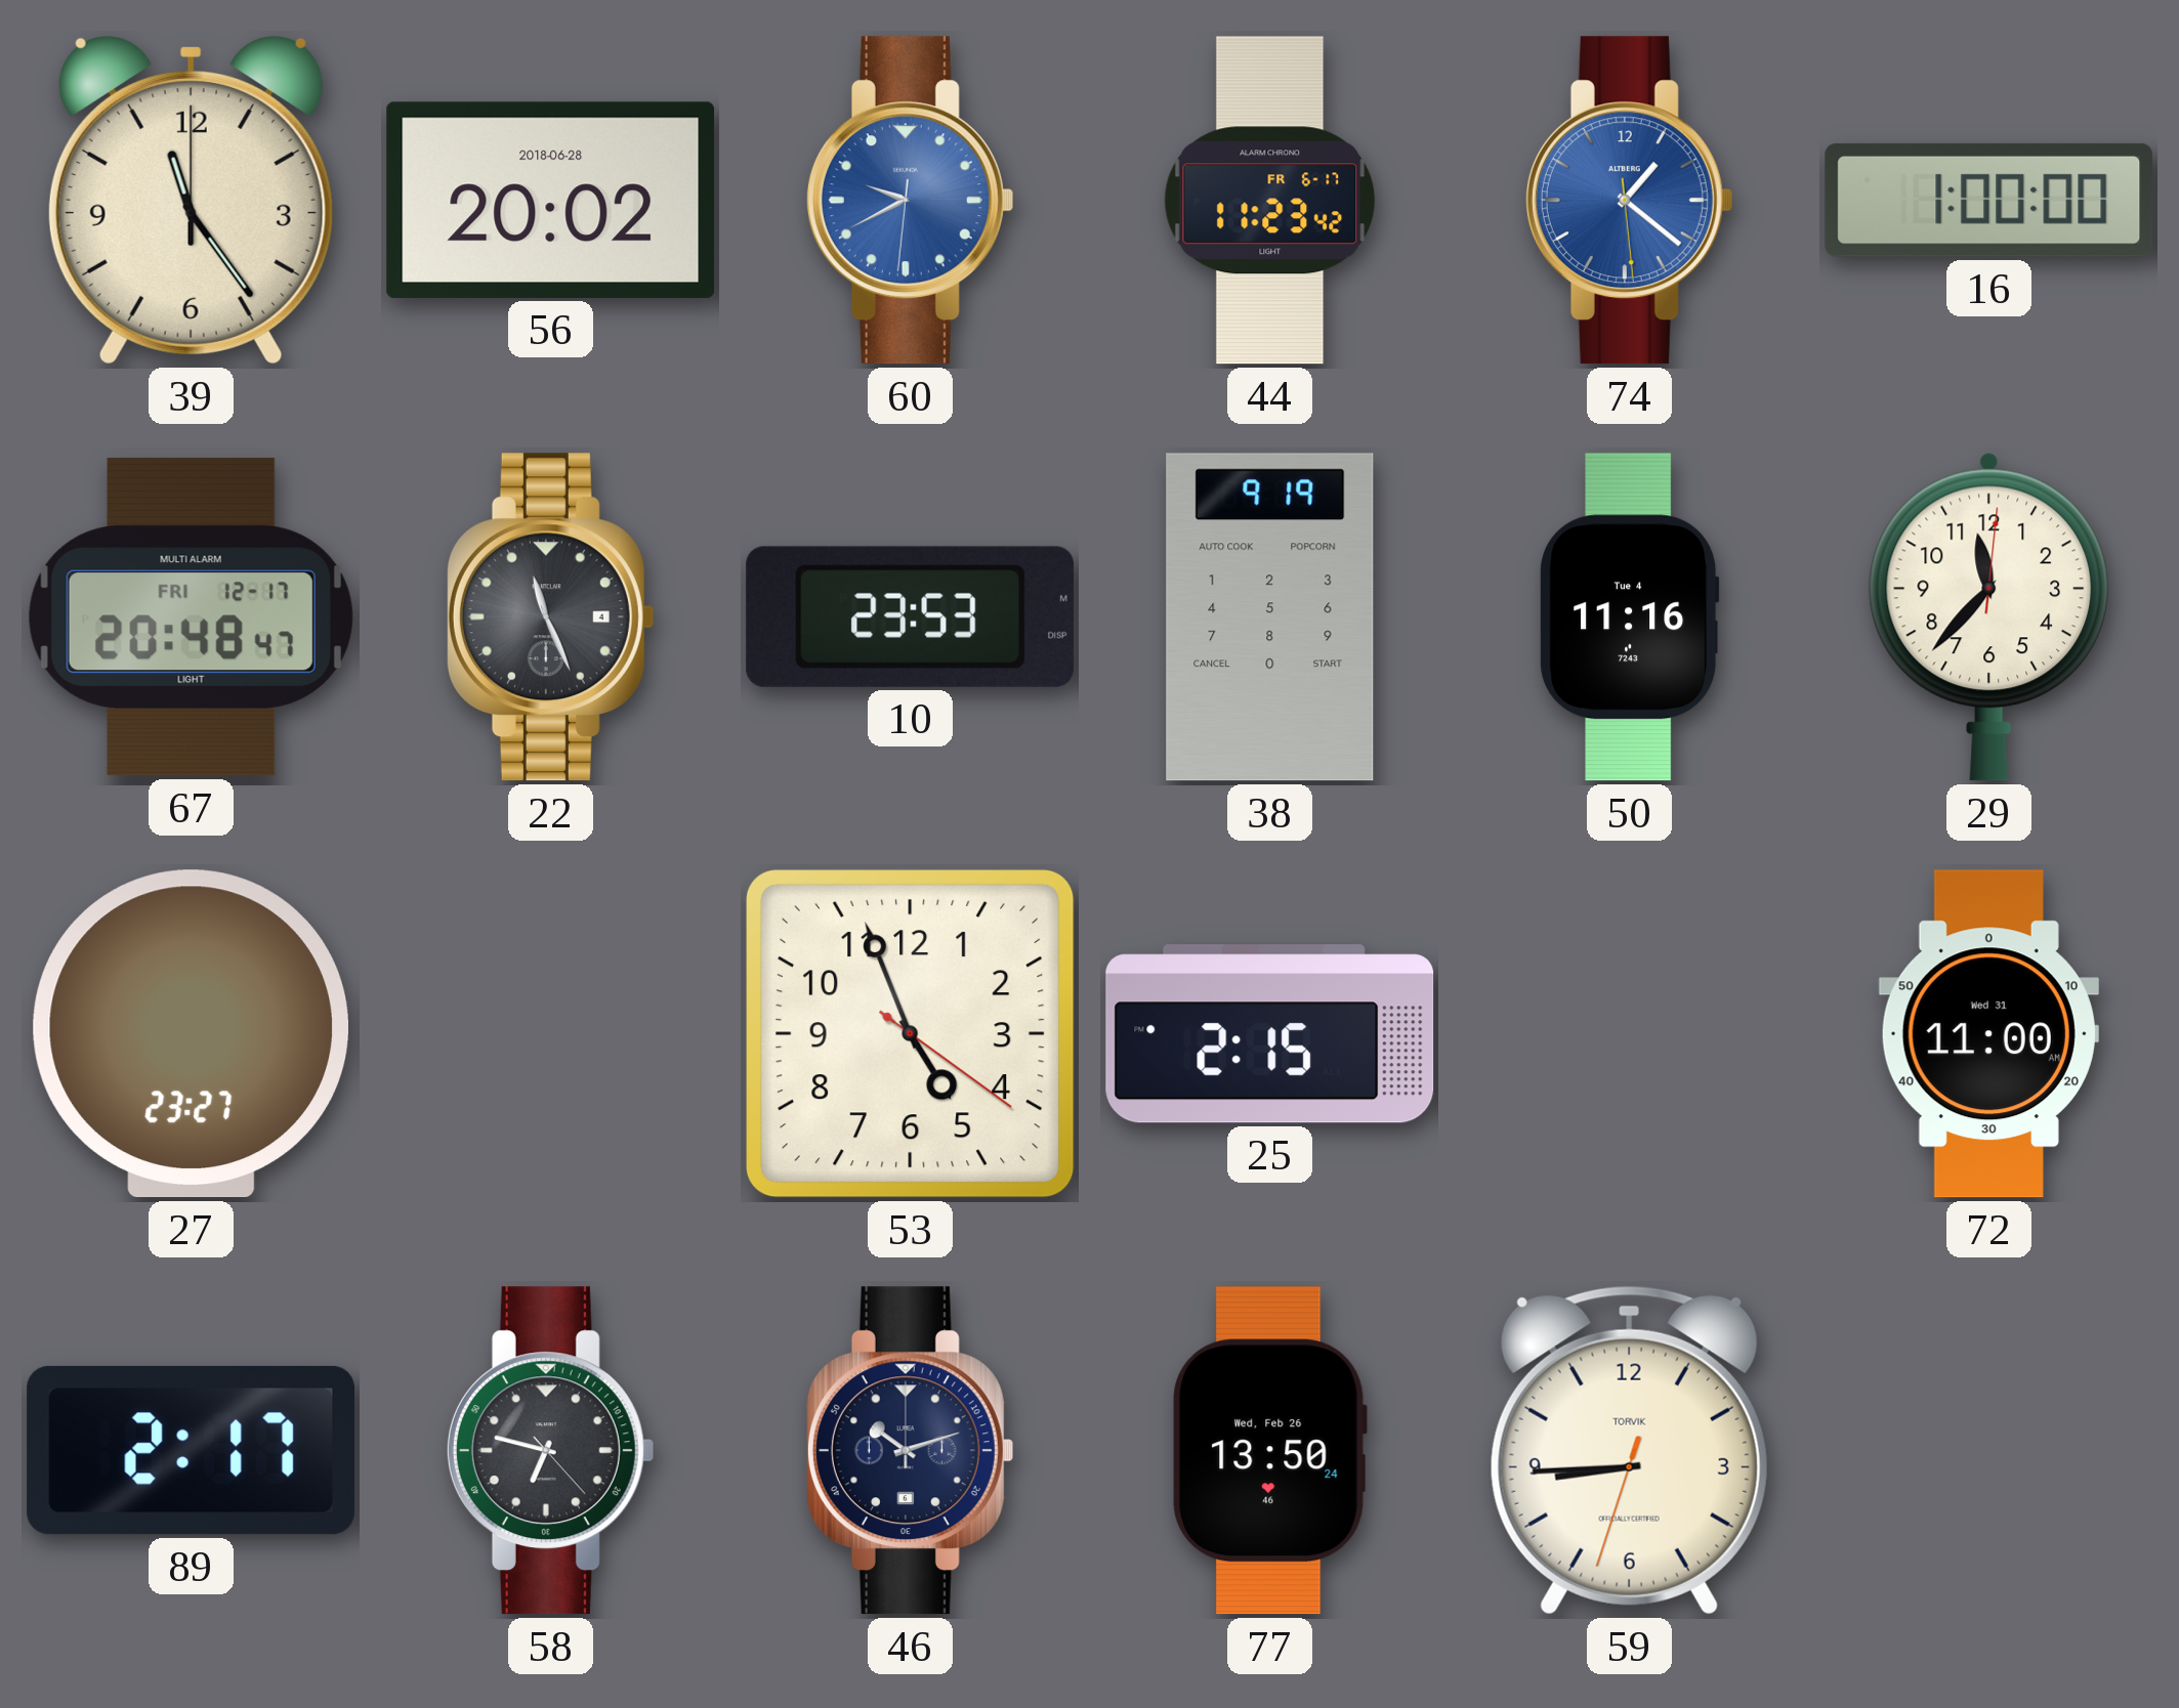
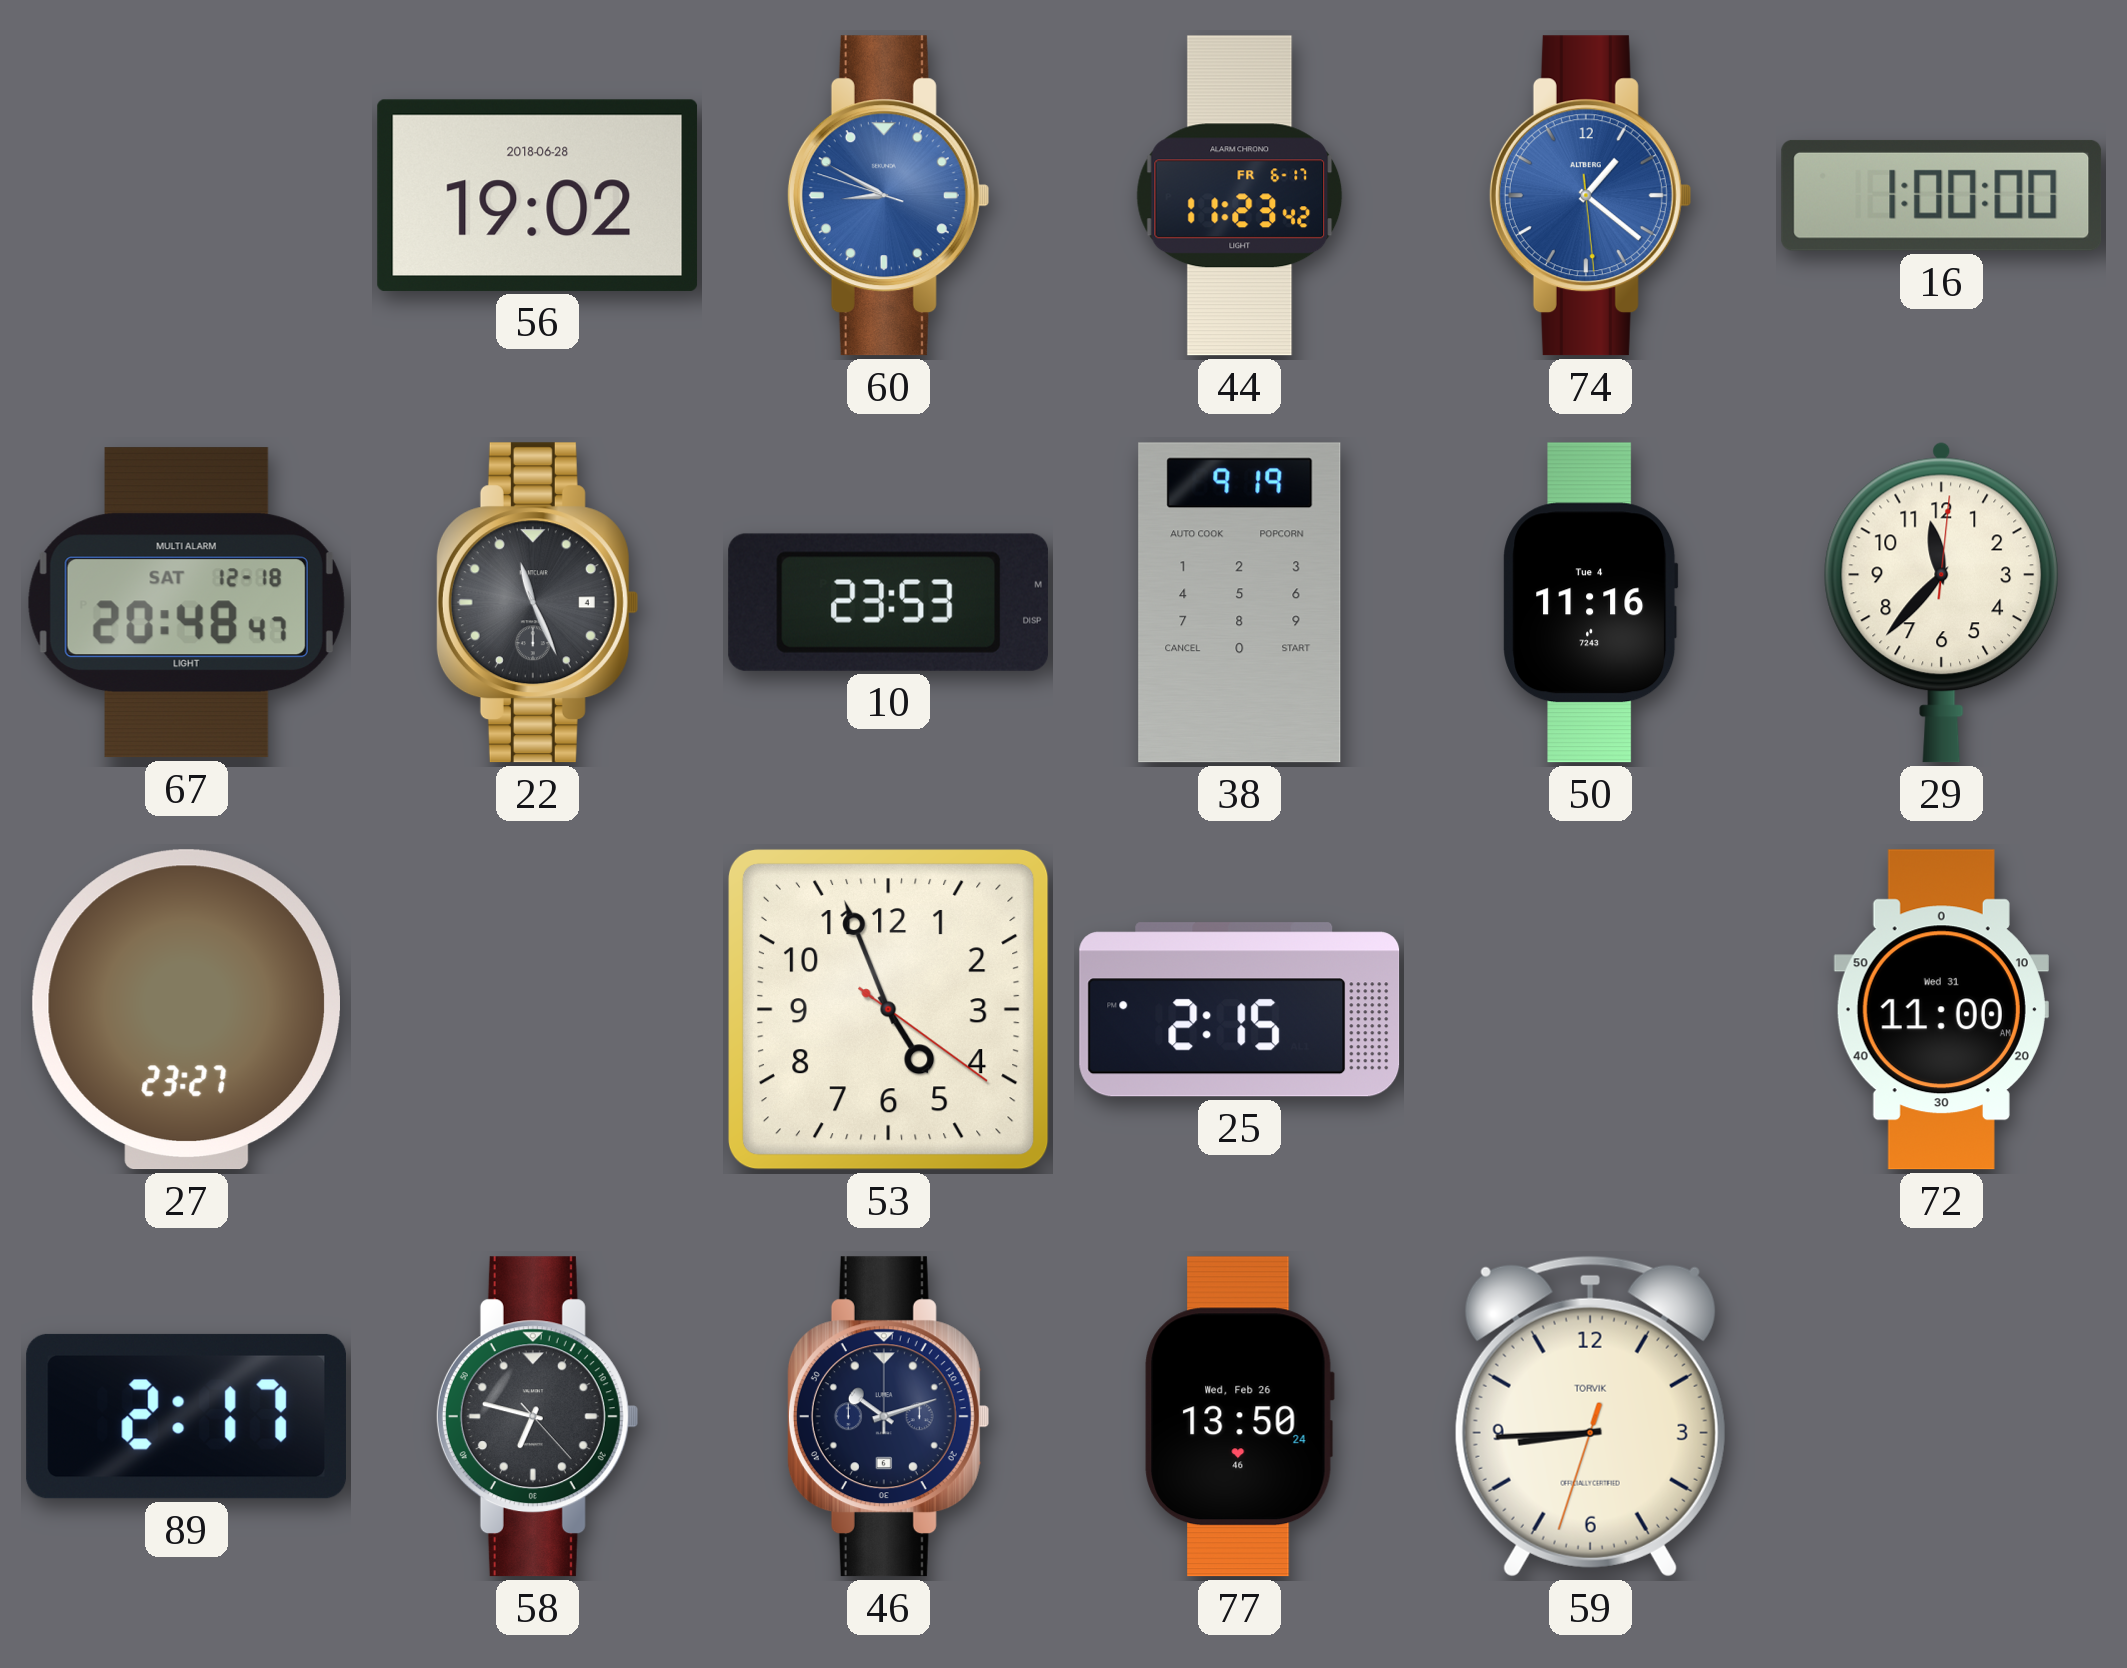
39: 11:24 -> none (191, 201)
56: 20:02 -> 19:02 (538, 195)
60: 9:40 -> 8:49 (888, 196)
67 date: FRI 12-17 -> SAT 12-18 (186, 603)
